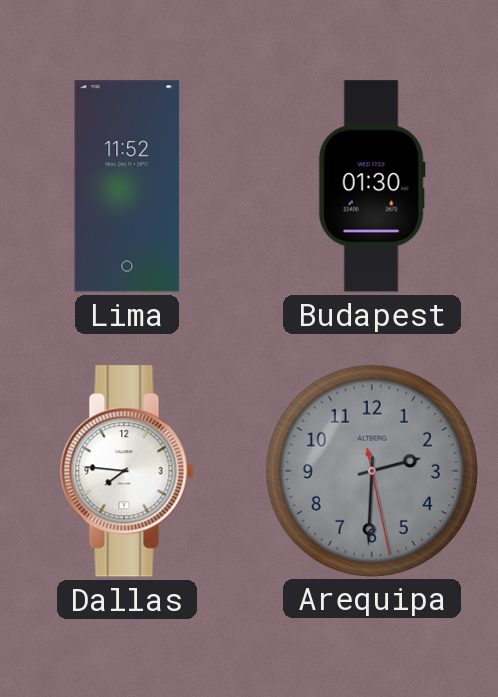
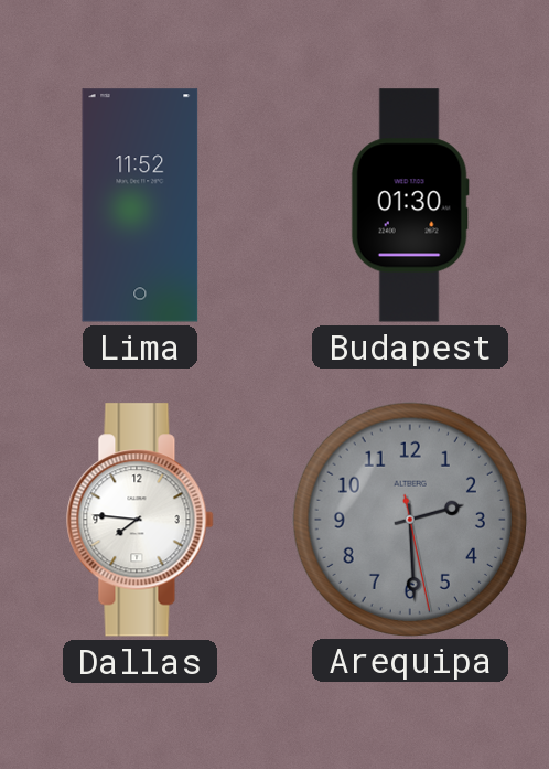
Arequipa: 2:30 -> 2:29 (409, 519)
